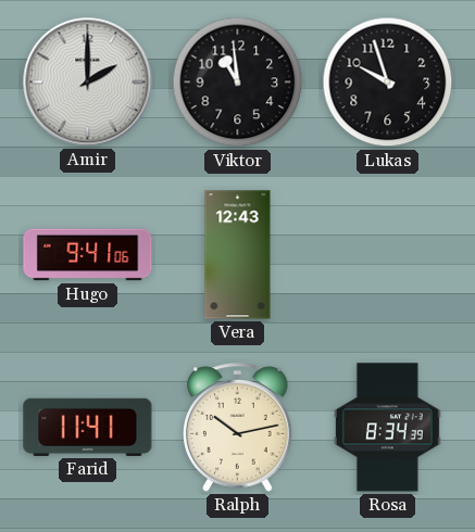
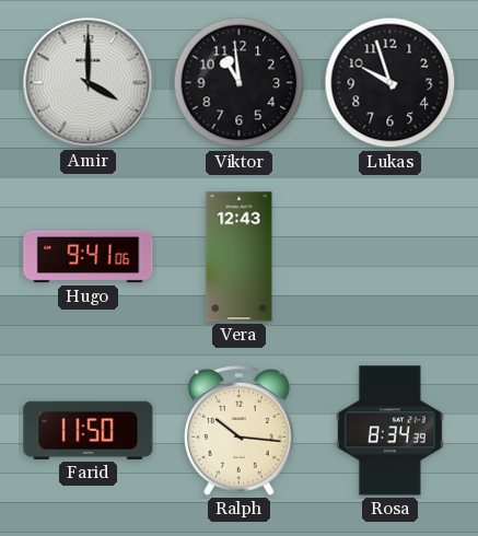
Amir: 2:00 -> 4:00 (89, 83)
Farid: 11:41 -> 11:50 (89, 430)
Ralph: 10:13 -> 10:16 (240, 431)
